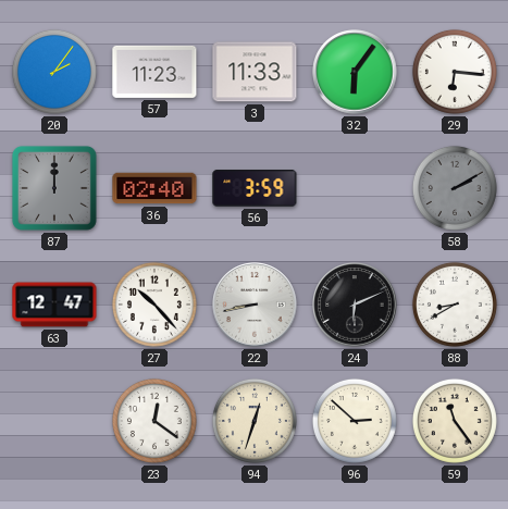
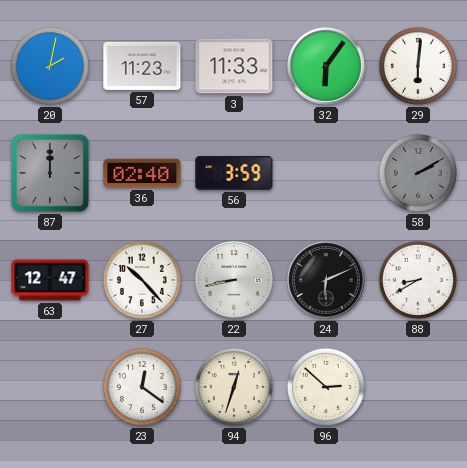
20: 2:06 -> 2:02 (50, 66)
29: 6:16 -> 6:01 (418, 66)
59: 11:24 -> none (455, 421)
